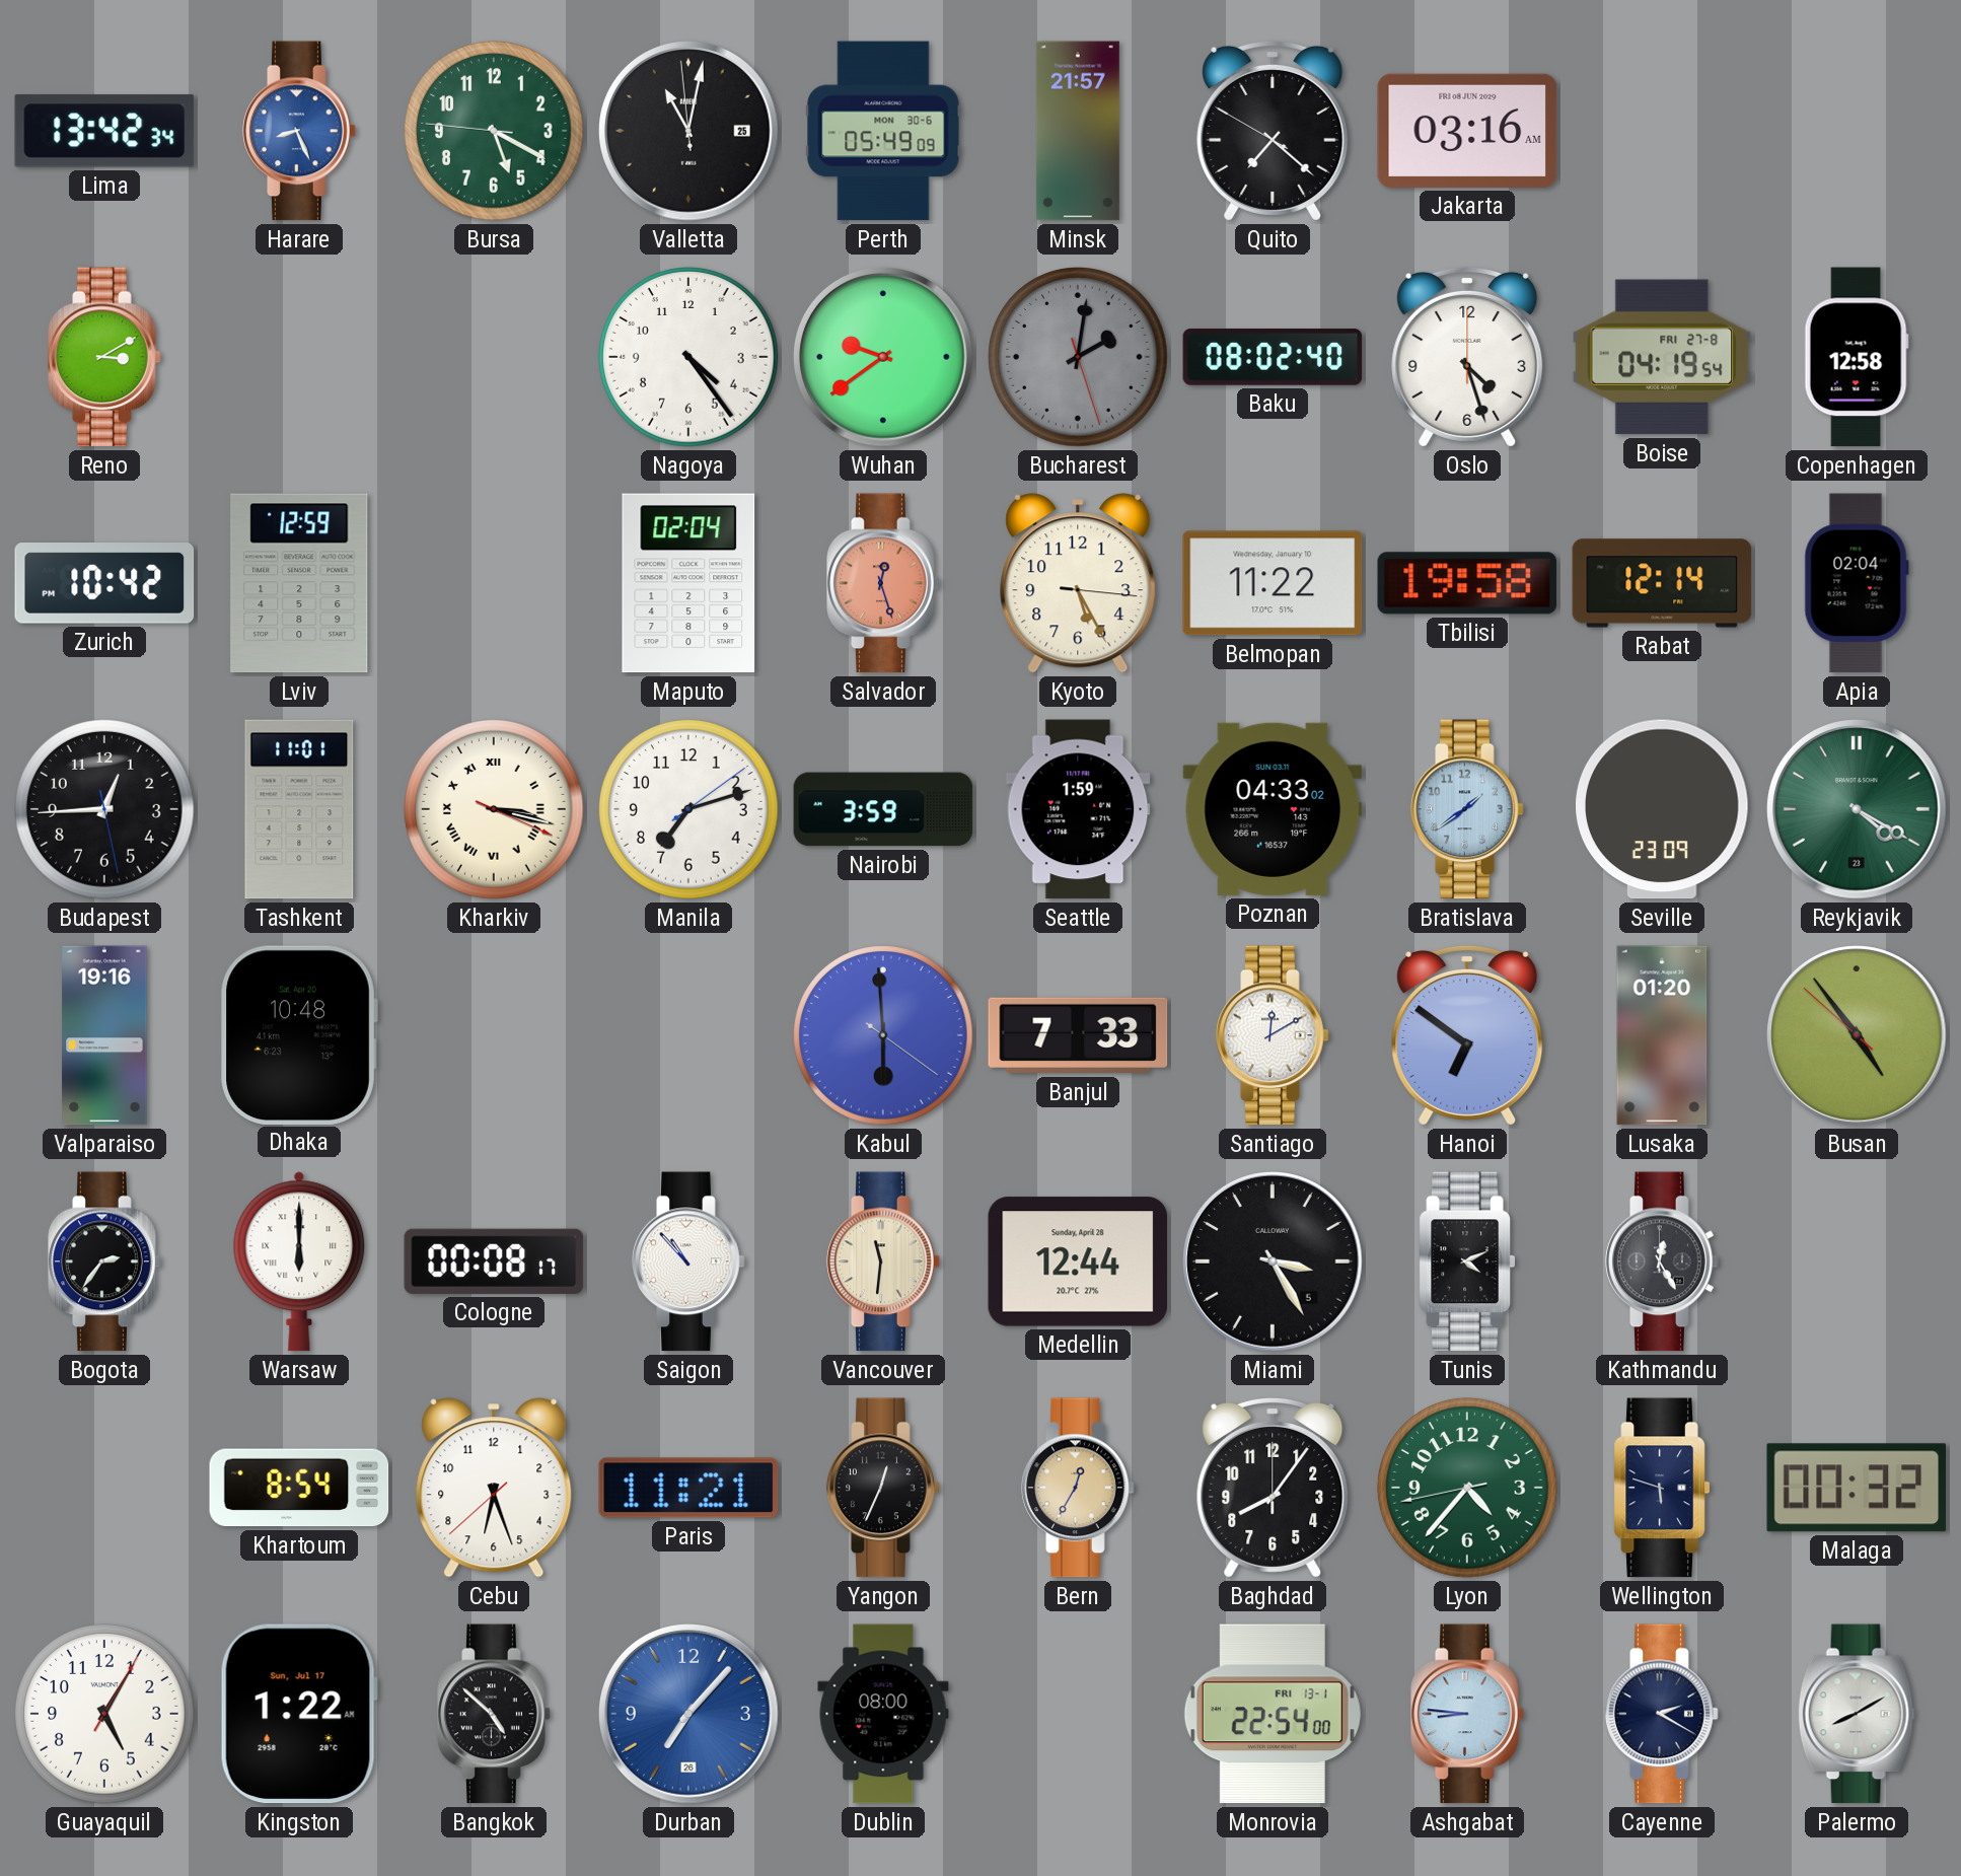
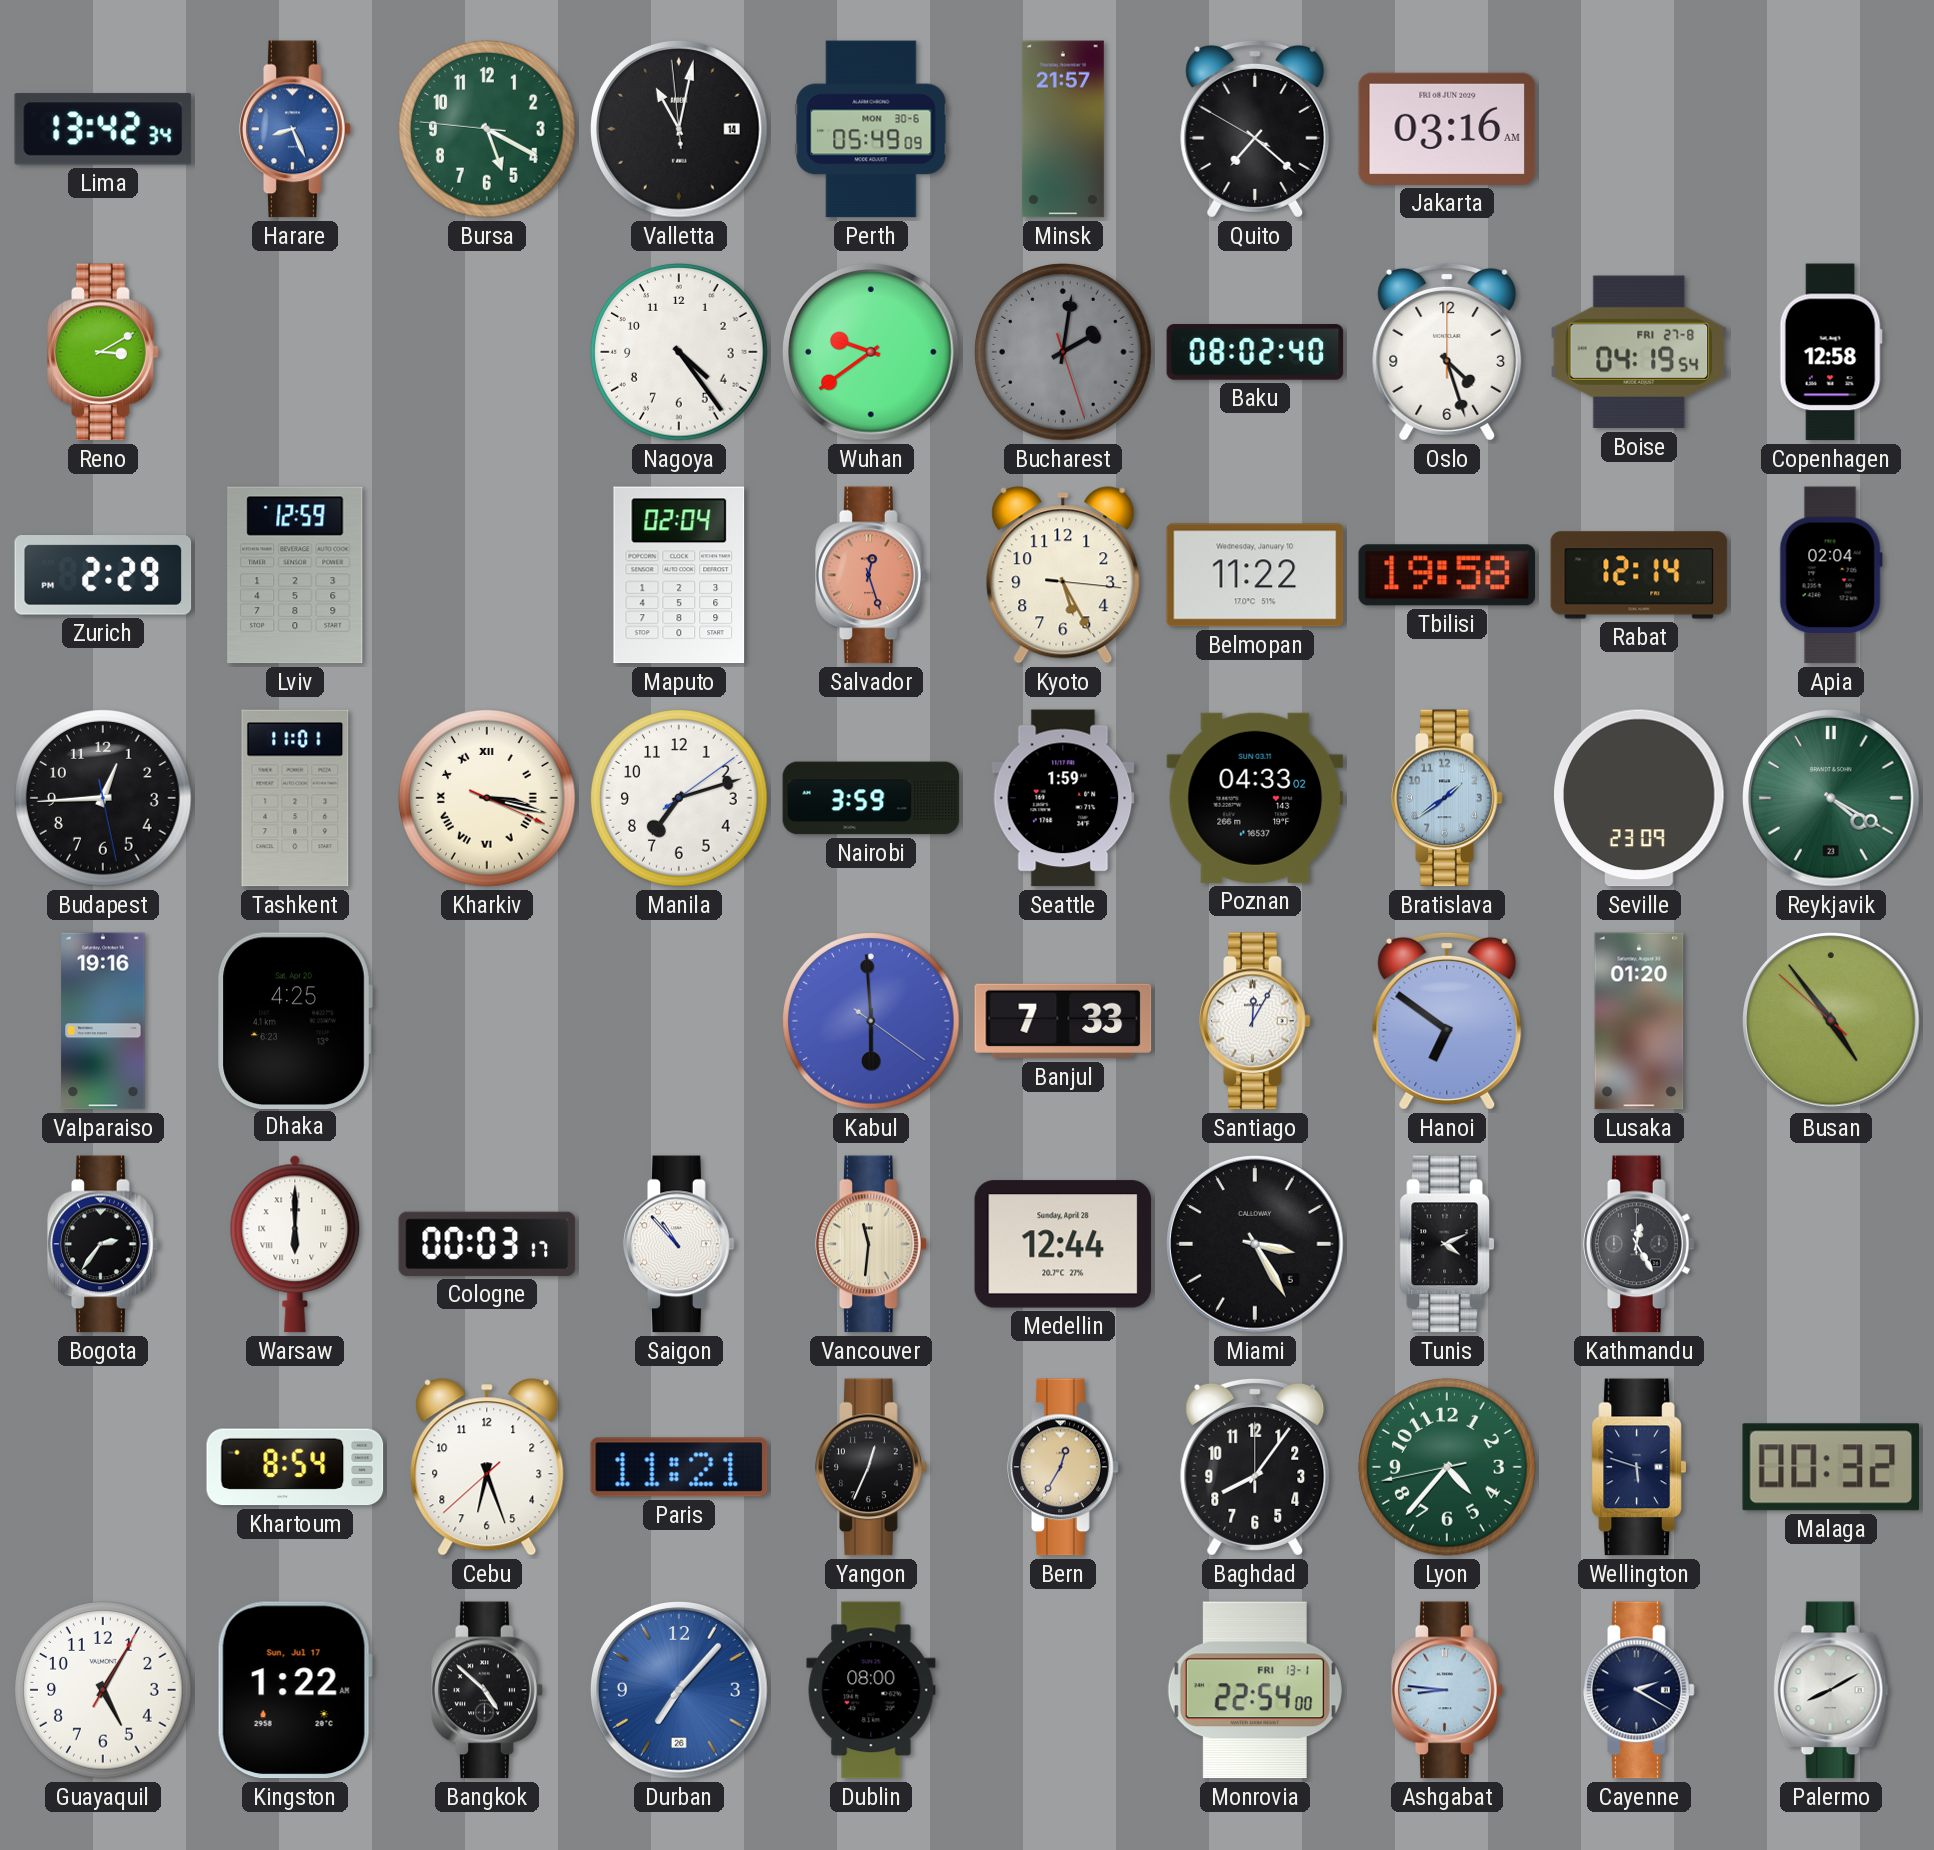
Valletta date: 25 -> 14 (679, 129)
Zurich: 10:42 -> 2:29 (103, 576)
Dhaka: 10:48 -> 4:25 (295, 1020)
Santiago: 12:10 -> 12:05 (1255, 1021)
Cologne: 00:08 -> 00:03 (487, 1244)
